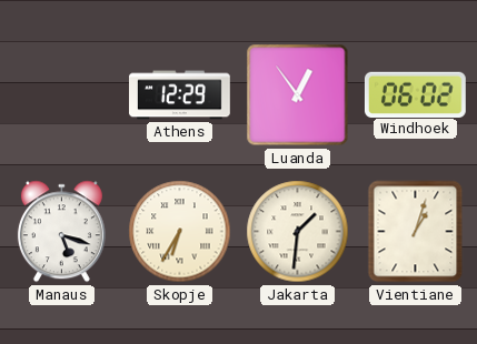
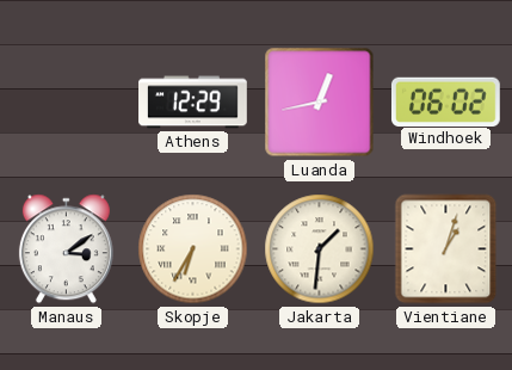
Luanda: 12:54 -> 12:43 (320, 103)
Manaus: 5:18 -> 3:09 (66, 249)
